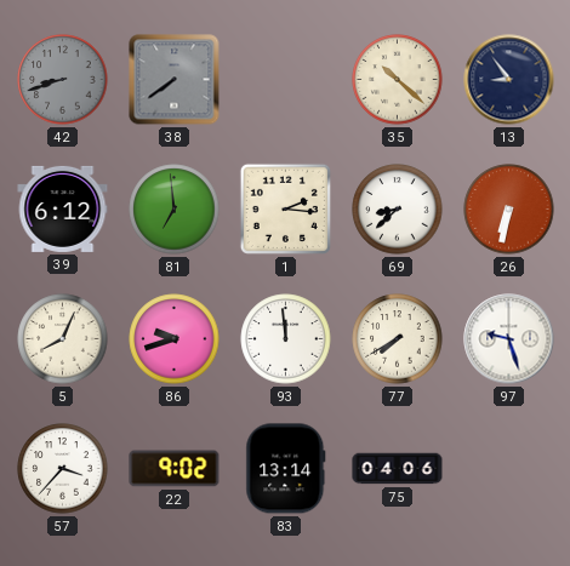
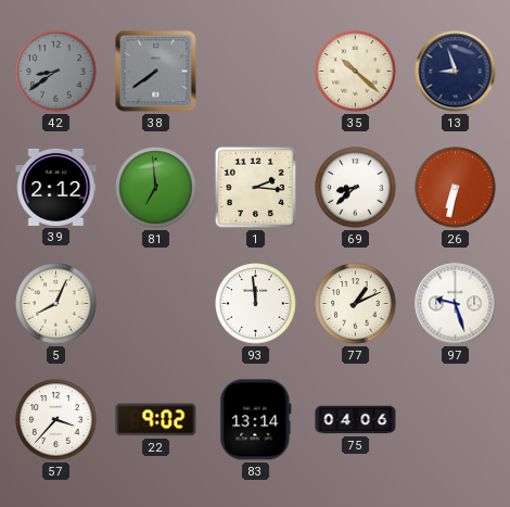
42: 8:42 -> 8:39 (56, 72)
13: 8:54 -> 8:57 (456, 72)
39: 6:12 -> 2:12 (56, 187)
86: 9:42 -> none (175, 339)
77: 7:40 -> 1:11 (356, 304)
